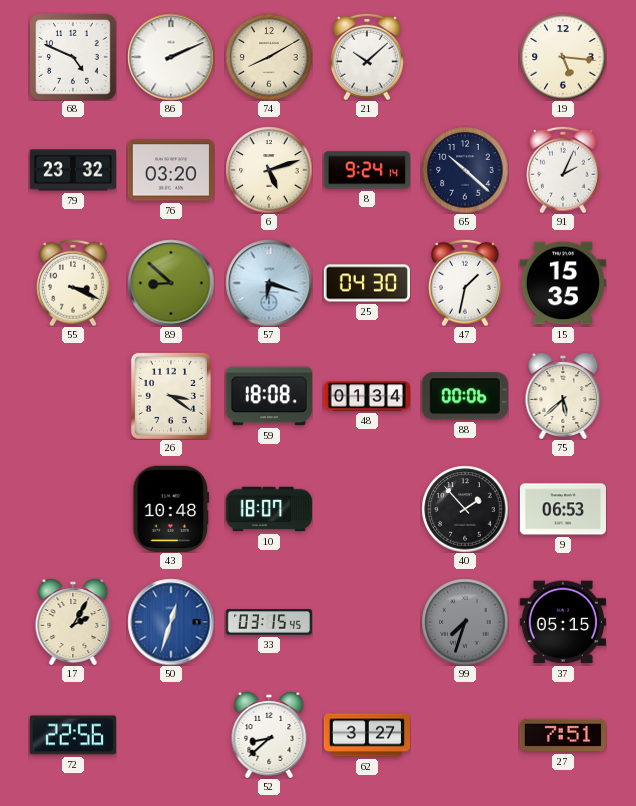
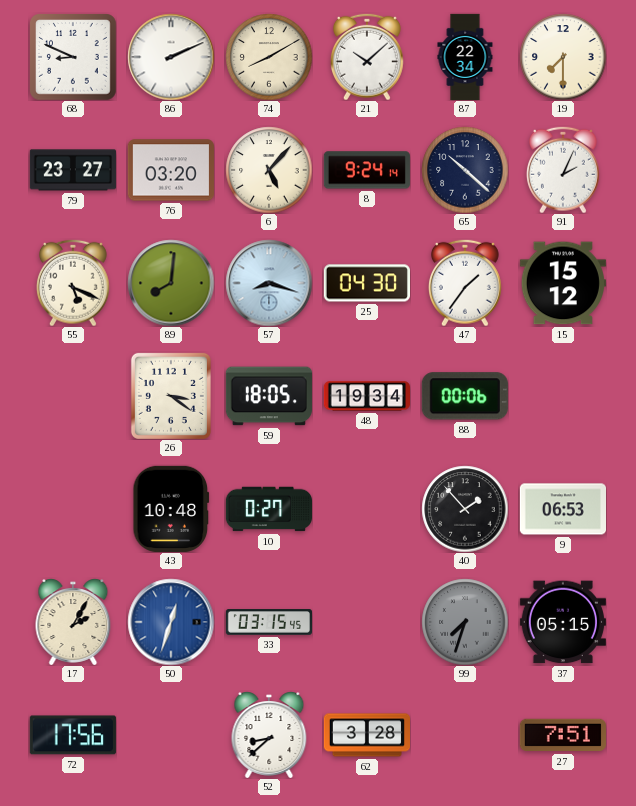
68: 4:49 -> 8:49 (73, 57)
87: none -> 22:34 (465, 57)
19: 5:16 -> 7:30 (563, 57)
79: 23:32 -> 23:27 (73, 170)
6: 5:12 -> 5:07 (269, 170)
55: 3:19 -> 5:19 (73, 283)
89: 8:52 -> 8:01 (171, 283)
57: 6:18 -> 8:18 (269, 283)
47: 1:32 -> 1:36 (465, 283)
15: 15:35 -> 15:12 (563, 283)
59: 18:08 -> 18:05 (269, 396)
48: 01:34 -> 19:34 (366, 396)
75: 5:38 -> none (563, 396)
10: 18:07 -> 0:27 (268, 509)
72: 22:56 -> 17:56 (73, 735)
62: 3:27 -> 3:28 (366, 735)
